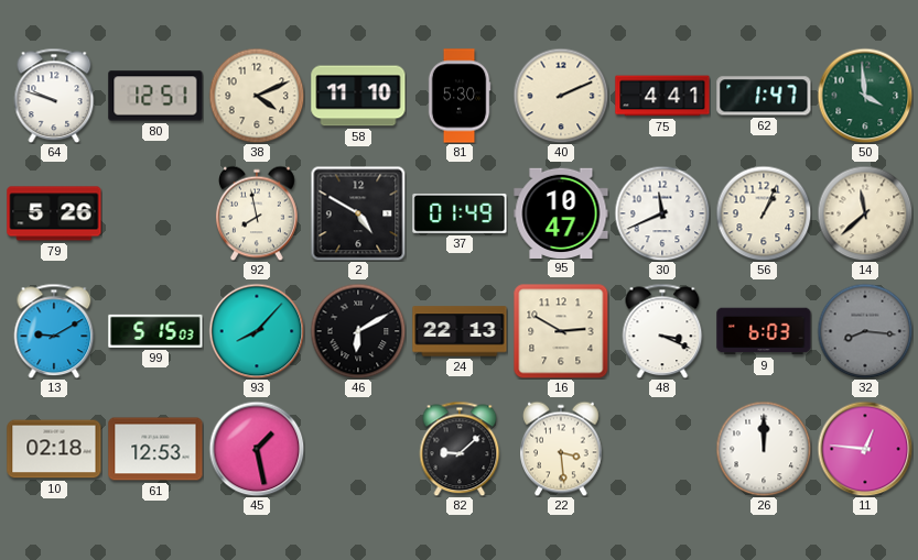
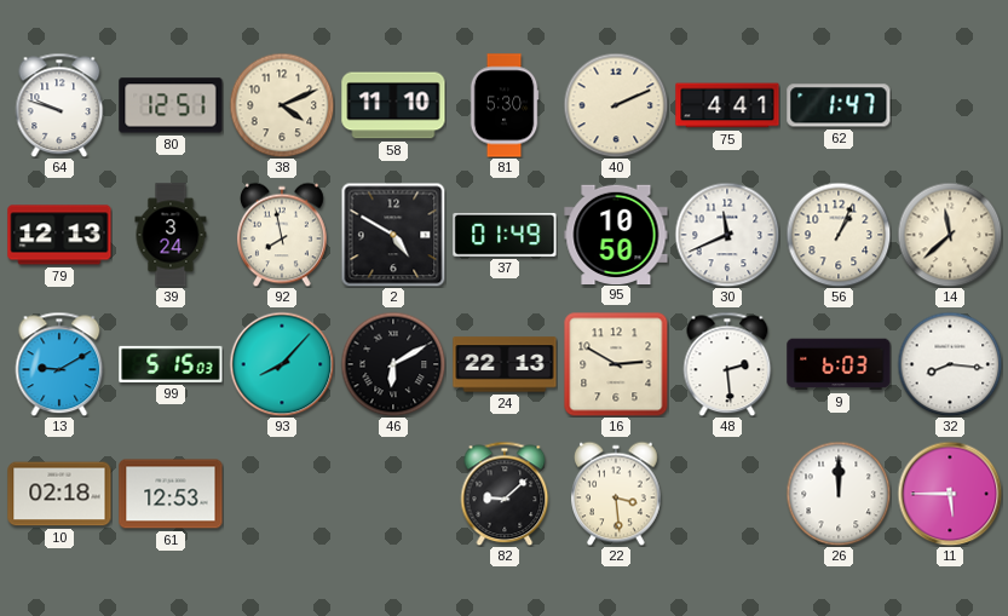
50: 3:59 -> none (865, 96)
79: 5:26 -> 12:13 (59, 235)
39: none -> 3:24 (171, 235)
95: 10:47 -> 10:50 (616, 234)
48: 3:19 -> 2:29 (727, 364)
32 dial: grey -> white (950, 364)
45: 1:28 -> none (257, 449)
11: 12:46 -> 5:45 (950, 494)
